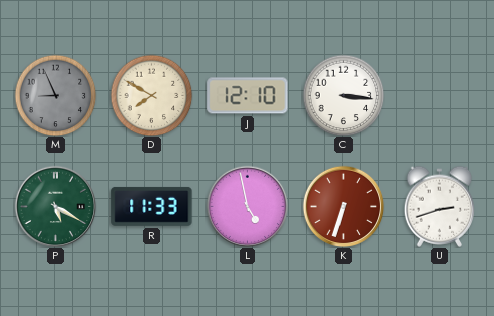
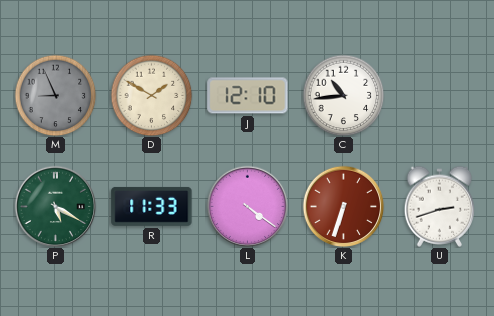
D: 7:50 -> 1:50 (151, 95)
C: 3:16 -> 10:44 (343, 95)
L: 4:58 -> 4:21 (247, 206)
